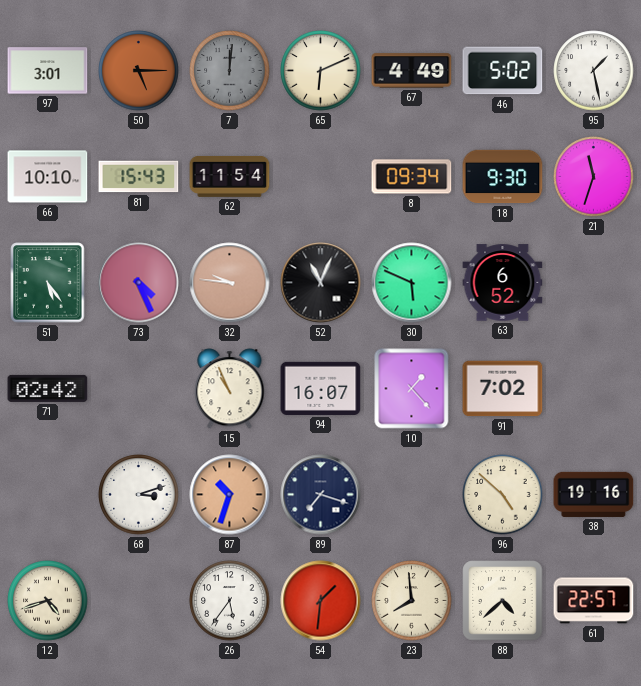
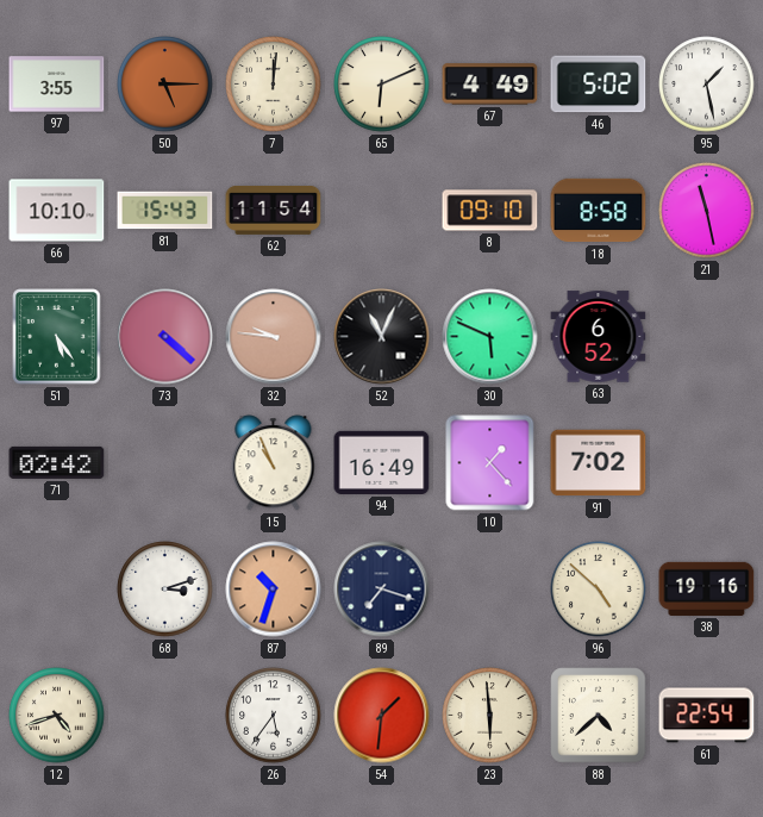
97: 3:01 -> 3:55 (57, 85)
7 dial: grey -> cream (274, 85)
8: 09:34 -> 09:10 (490, 211)
18: 9:30 -> 8:58 (599, 211)
21: 11:33 -> 11:28 (707, 211)
73: 4:26 -> 4:22 (165, 337)
94: 16:07 -> 16:49 (382, 462)
23: 7:59 -> 5:59 (490, 716)
61: 22:57 -> 22:54 (707, 716)
